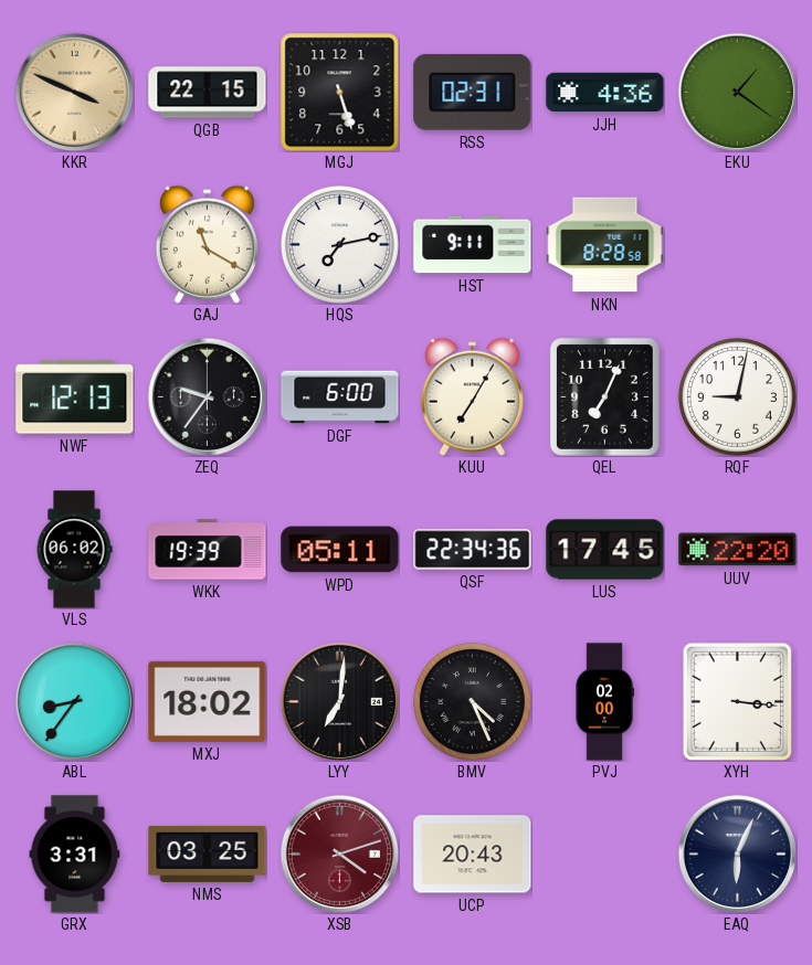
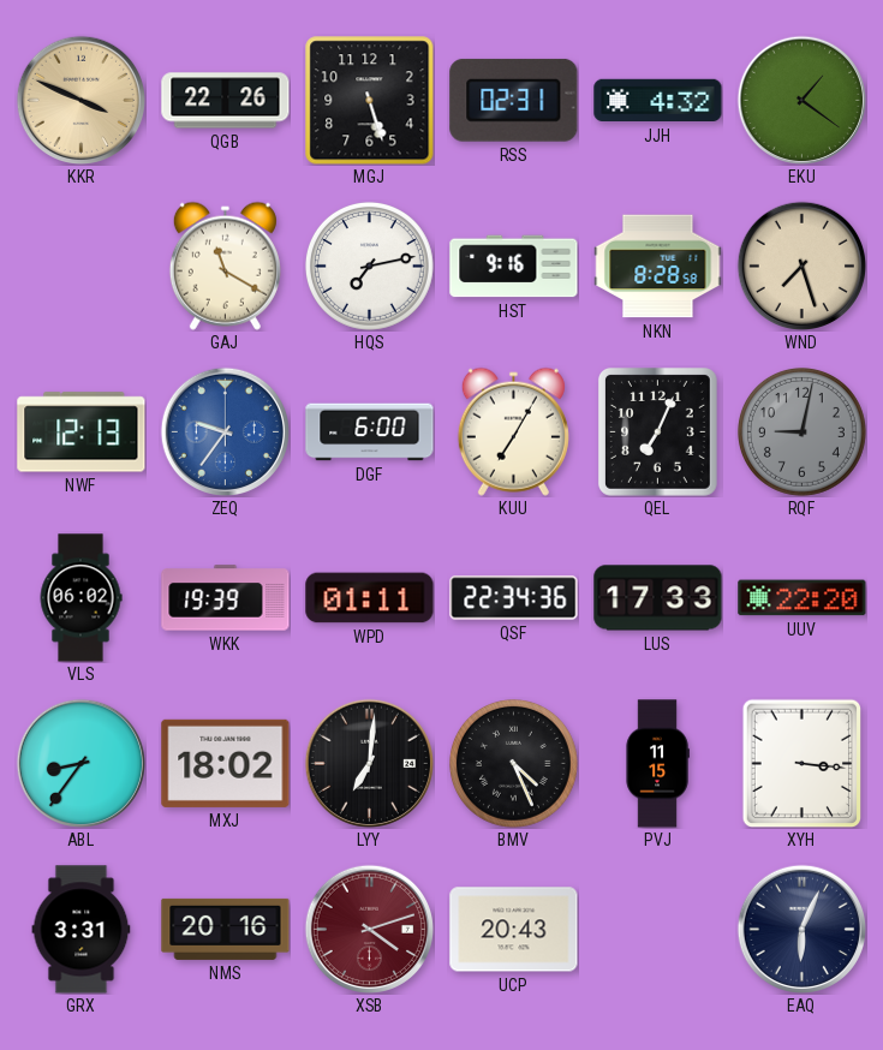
QGB: 22:15 -> 22:26 (226, 101)
JJH: 4:36 -> 4:32 (658, 101)
HST: 9:11 -> 9:16 (514, 267)
WND: none -> 7:27 (801, 266)
ZEQ dial: black -> blue (225, 431)
RQF dial: white -> grey (801, 431)
WPD: 05:11 -> 01:11 (370, 598)
LUS: 17:45 -> 17:33 (658, 598)
PVJ: 02:00 -> 11:15 (657, 764)
NMS: 03:25 -> 20:16 (226, 929)
